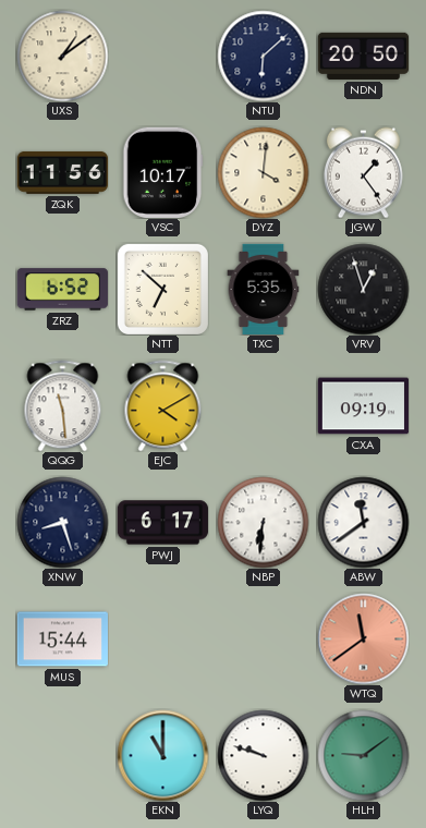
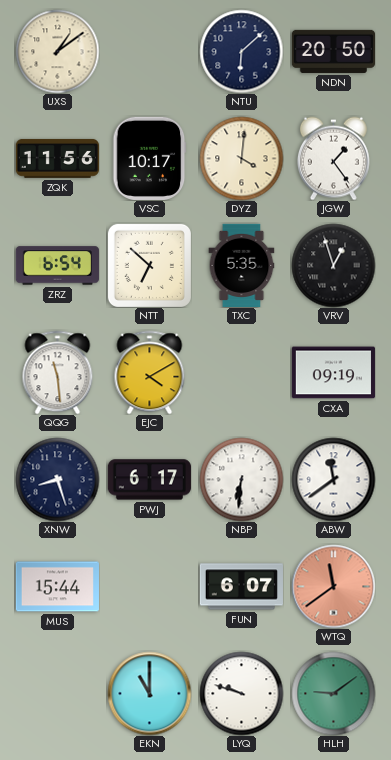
ZRZ: 6:52 -> 6:54 (57, 266)
FUN: none -> 6:07 (241, 587)
